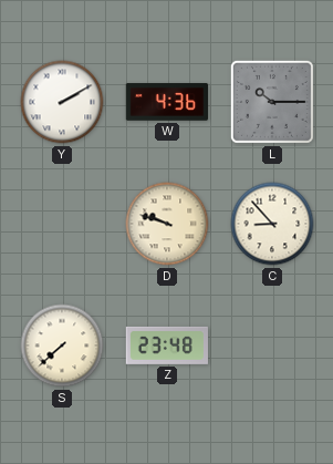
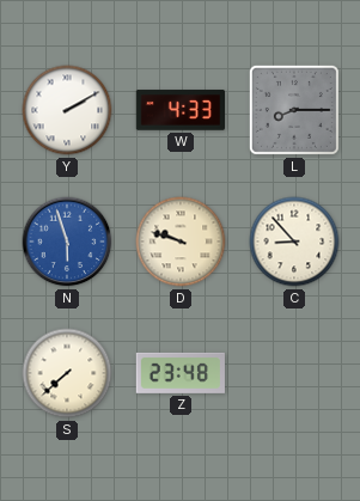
W: 4:36 -> 4:33 (179, 110)
L: 10:15 -> 8:15 (294, 110)
N: none -> 5:57 (67, 242)
